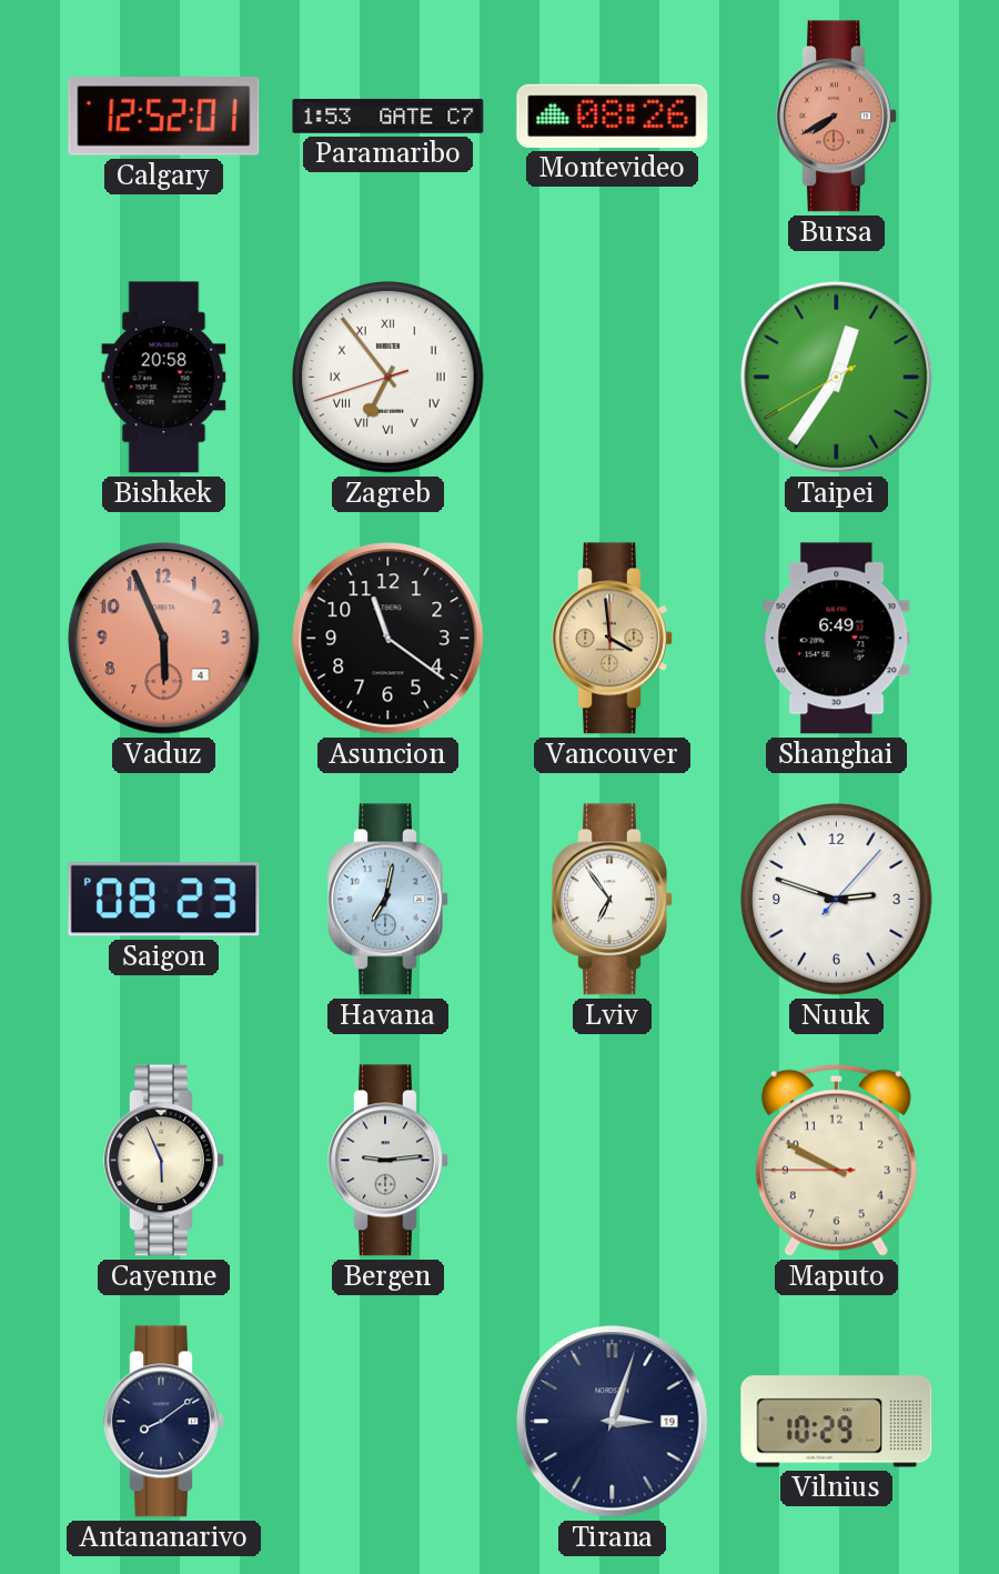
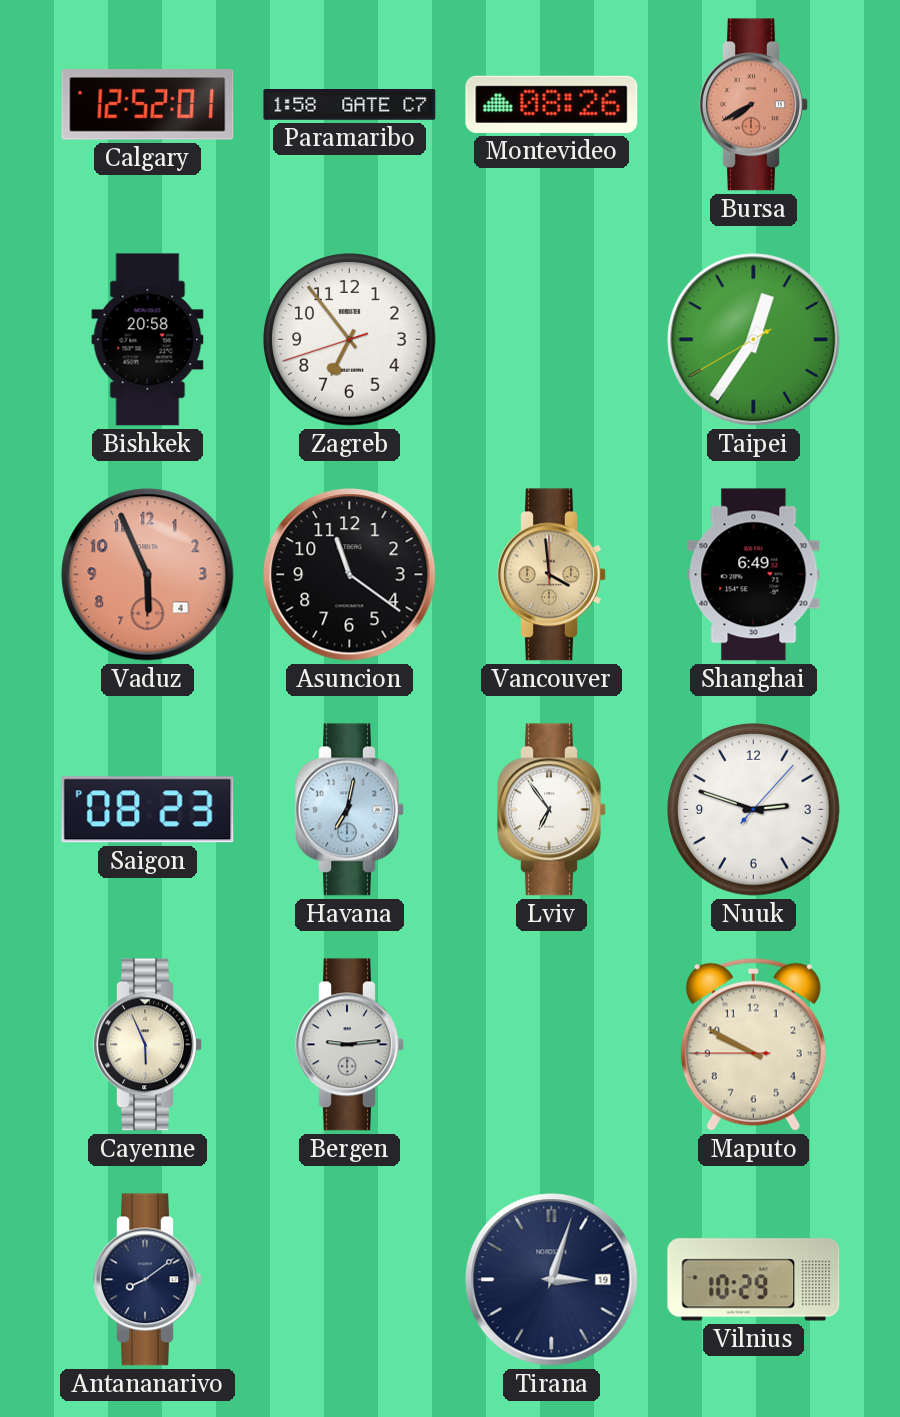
Paramaribo: 1:53 -> 1:58 (350, 105)
Zagreb numerals: Roman -> Arabic (350, 340)
